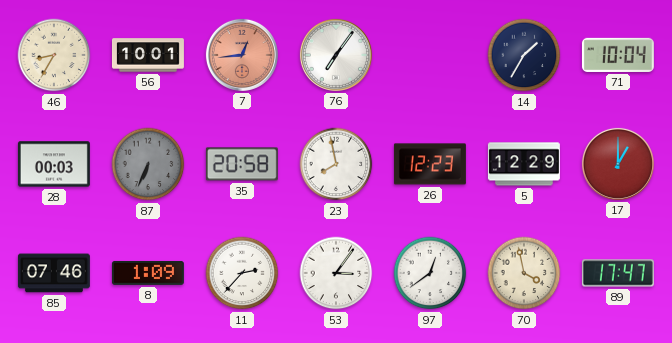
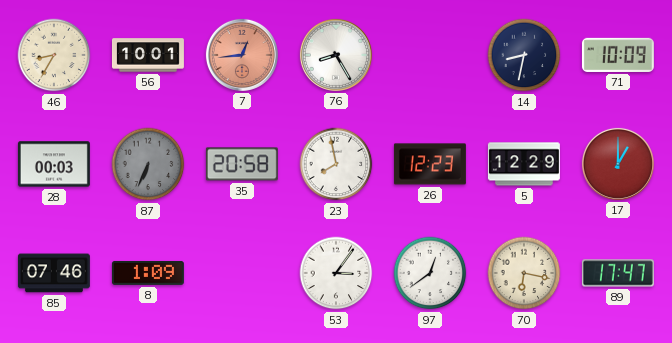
76: 7:06 -> 8:25 (336, 55)
14: 1:35 -> 8:32 (524, 55)
71: 10:04 -> 10:09 (618, 55)
11: 2:37 -> none (242, 273)
70: 3:58 -> 6:17 (524, 273)
